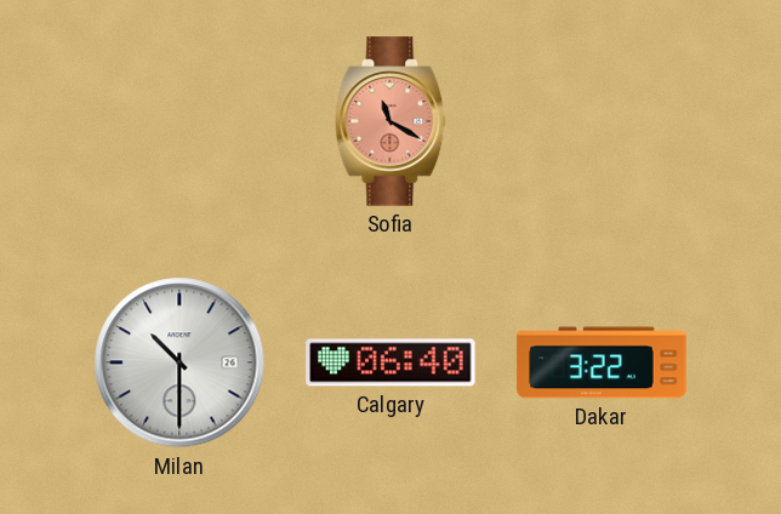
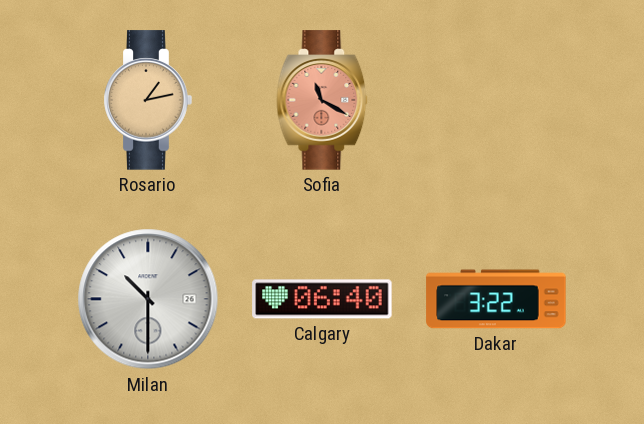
Rosario: none -> 1:13 (148, 100)
